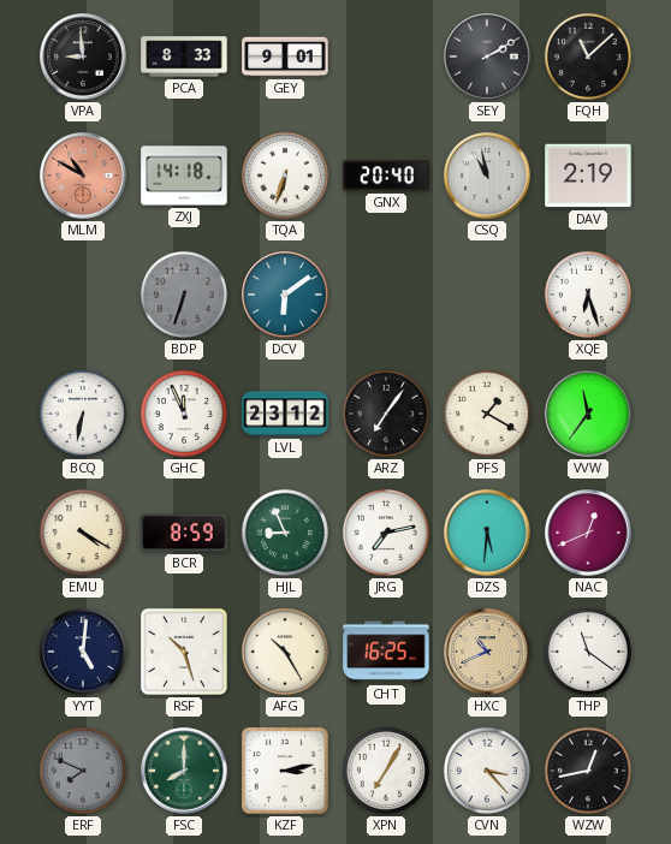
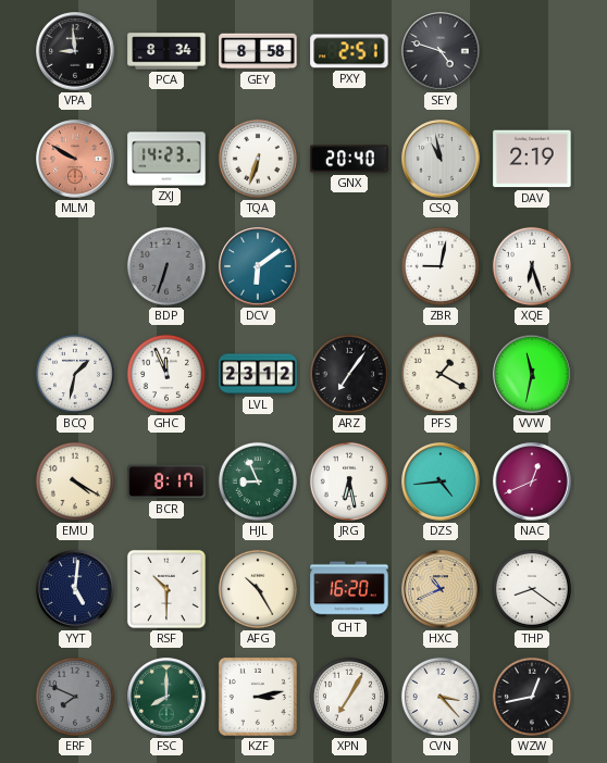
PCA: 8:33 -> 8:34 (166, 51)
GEY: 9:01 -> 8:58 (258, 51)
PXY: none -> 2:51 (349, 51)
SEY: 2:10 -> 4:48 (441, 51)
FQH: 11:08 -> none (588, 57)
MLM: 10:50 -> 9:50 (75, 159)
ZXJ: 14:18 -> 14:23 (166, 159)
ZBR: none -> 9:02 (441, 266)
BCQ: 6:32 -> 1:32 (75, 374)
VVW: 11:36 -> 11:32 (532, 374)
BCR: 8:59 -> 8:17 (166, 481)
JRG: 7:13 -> 6:28 (349, 481)
DZS: 5:31 -> 4:44 (441, 481)
RSF: 10:27 -> 10:30 (166, 589)
CHT: 16:25 -> 16:20 (349, 589)
THP: 11:21 -> 8:21 (532, 589)
